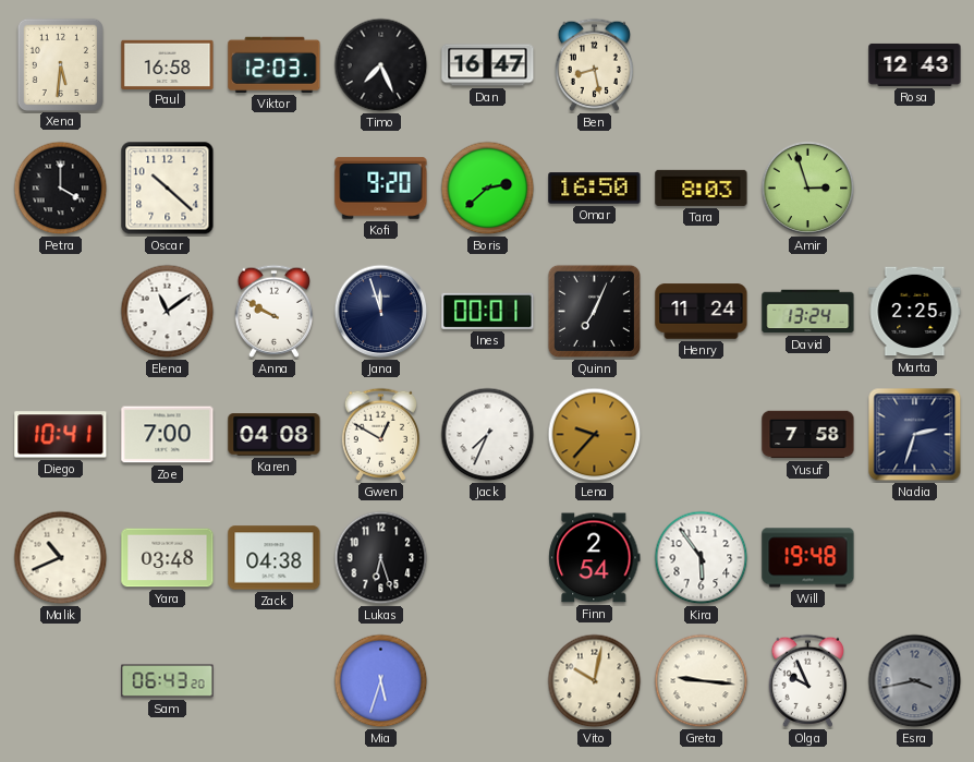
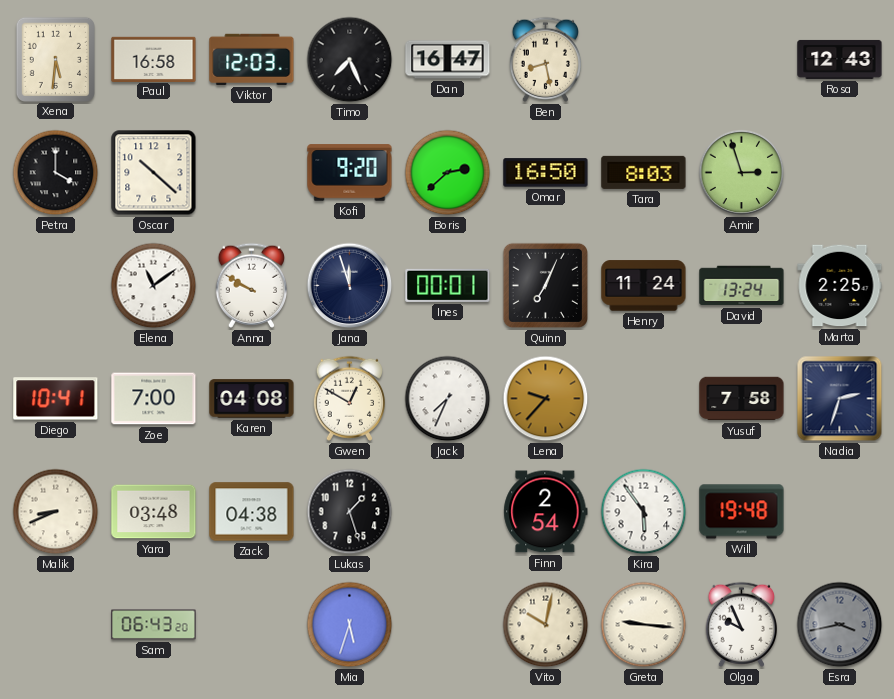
Malik: 10:41 -> 8:41 (56, 512)
Lukas: 6:27 -> 1:27 (350, 512)
